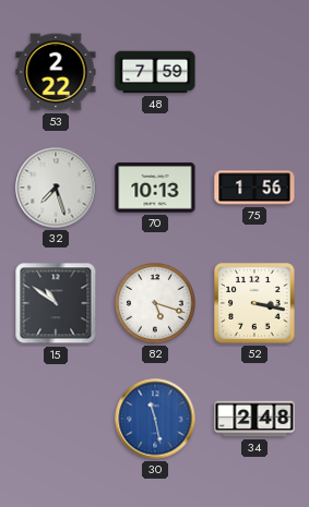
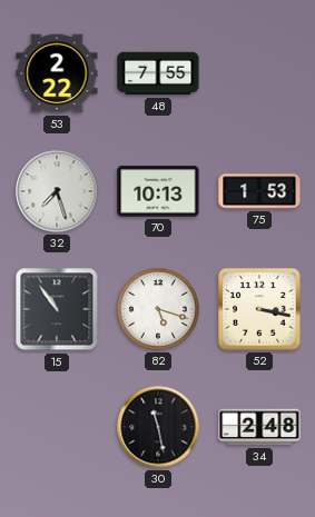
48: 7:59 -> 7:55 (158, 73)
75: 1:56 -> 1:53 (259, 191)
15: 10:51 -> 10:54 (57, 309)
30 dial: blue -> black (158, 427)
